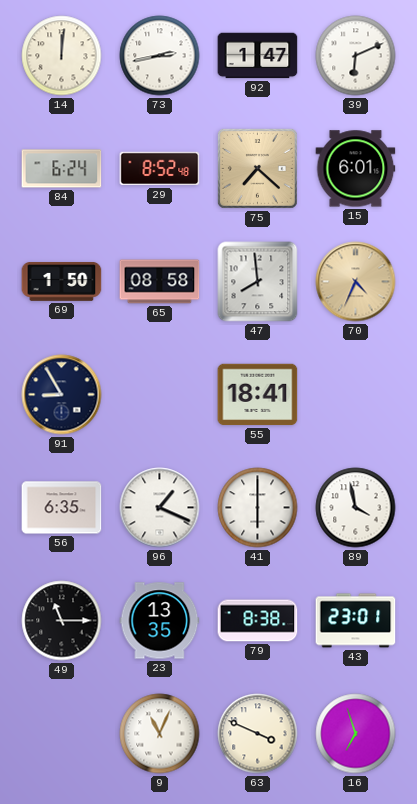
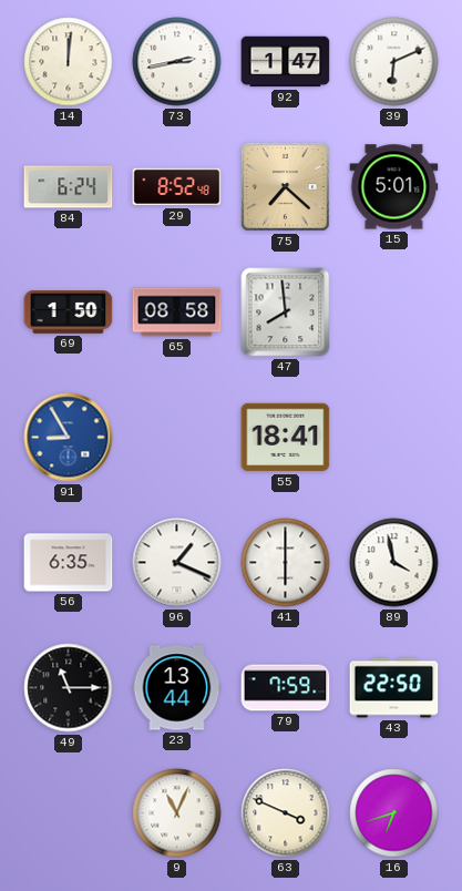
15: 6:01 -> 5:01 (394, 187)
70: 4:34 -> none (356, 282)
91 dial: navy -> blue (69, 438)
23: 13:35 -> 13:44 (177, 688)
79: 8:38 -> 7:59 (286, 688)
43: 23:01 -> 22:50 (394, 688)
16: 6:57 -> 6:42 (394, 813)
